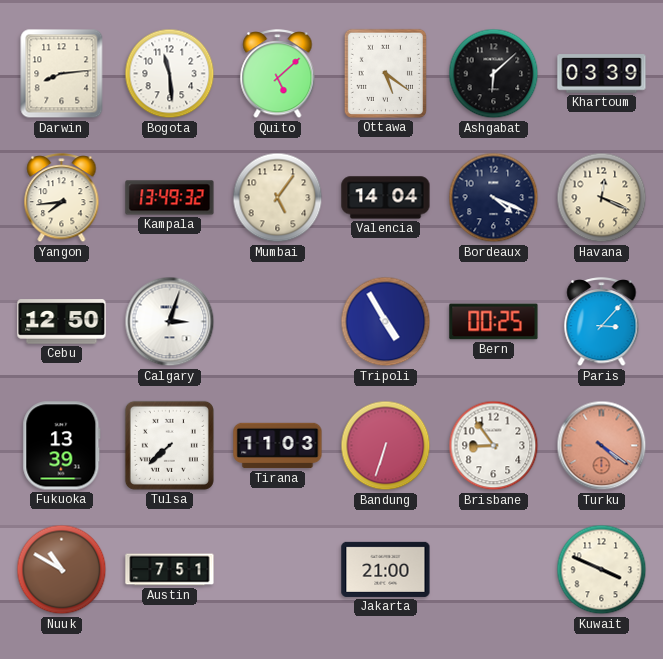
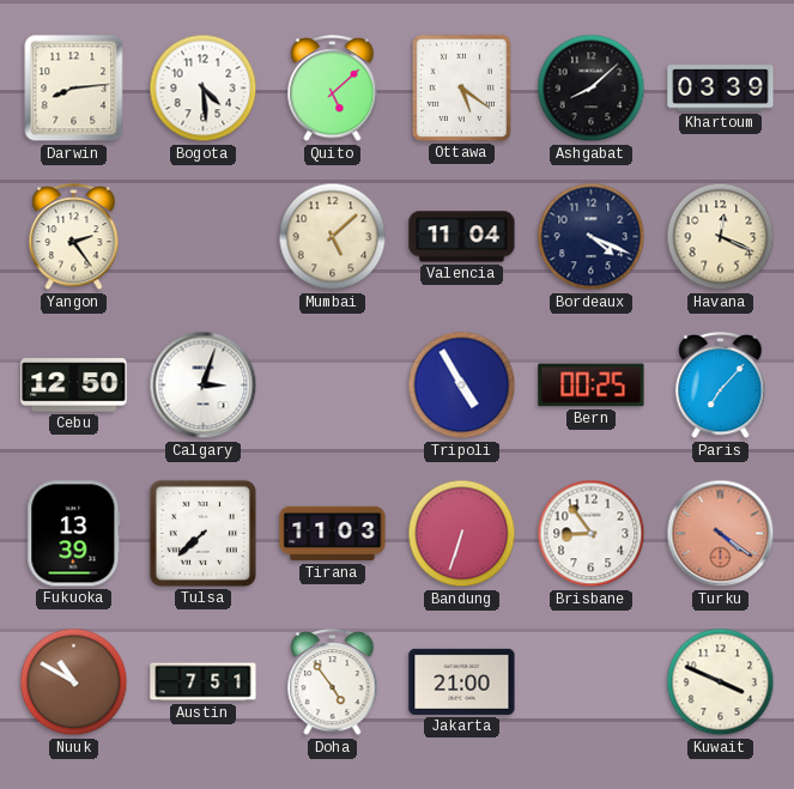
Bogota: 11:29 -> 4:29 (204, 89)
Ashgabat: 6:08 -> 8:08 (592, 89)
Yangon: 7:44 -> 2:24 (74, 237)
Kampala: 13:49 -> none (170, 198)
Mumbai: 5:06 -> 5:08 (333, 237)
Valencia: 14:04 -> 11:04 (462, 237)
Paris: 3:07 -> 7:07 (721, 386)
Doha: none -> 4:54 (333, 682)
